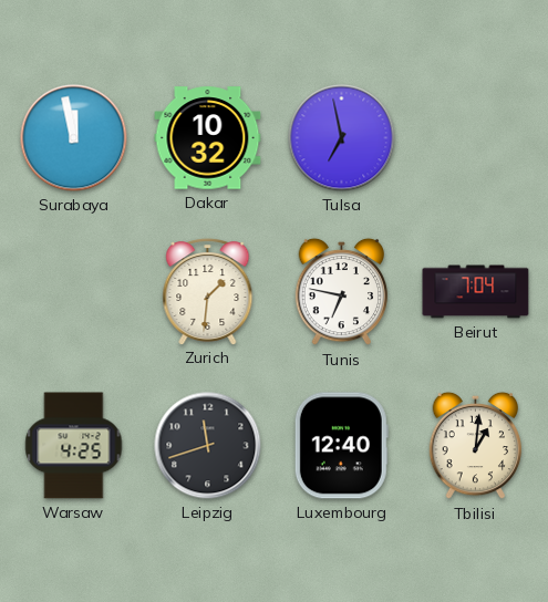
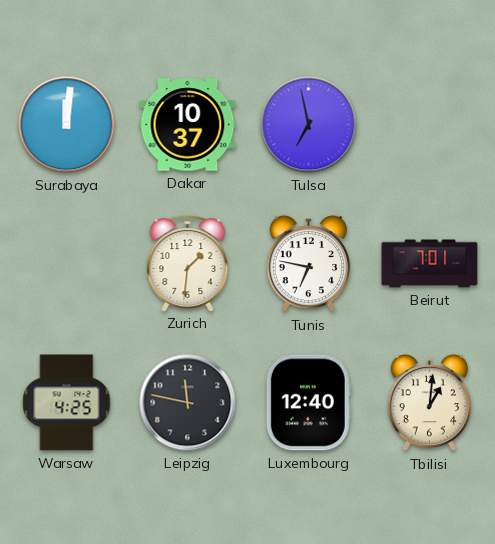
Surabaya: 11:58 -> 12:01 (67, 125)
Dakar: 10:32 -> 10:37 (188, 125)
Beirut: 7:04 -> 7:01 (430, 264)
Leipzig: 11:42 -> 11:47 (188, 403)
